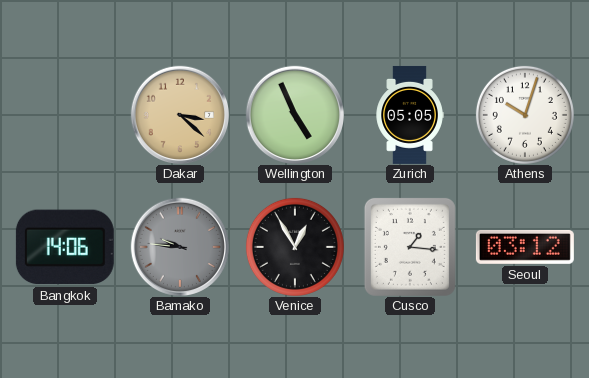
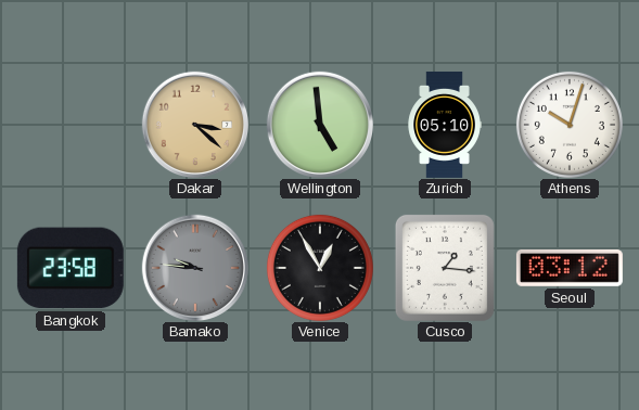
Wellington: 4:56 -> 4:59 (319, 124)
Zurich: 05:05 -> 05:10 (445, 125)
Bangkok: 14:06 -> 23:58 (71, 268)
